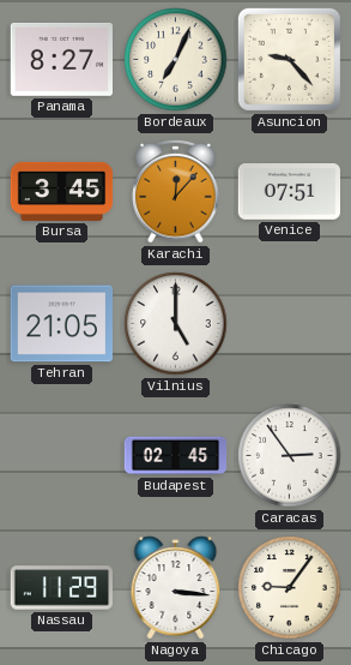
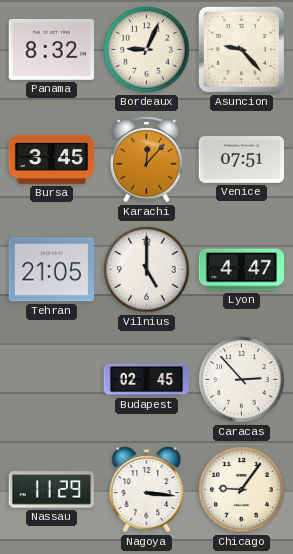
Panama: 8:27 -> 8:32 (51, 49)
Bordeaux: 7:04 -> 9:04 (147, 50)
Lyon: none -> 4:47 (242, 270)
Caracas: 2:54 -> 2:53 (242, 380)
